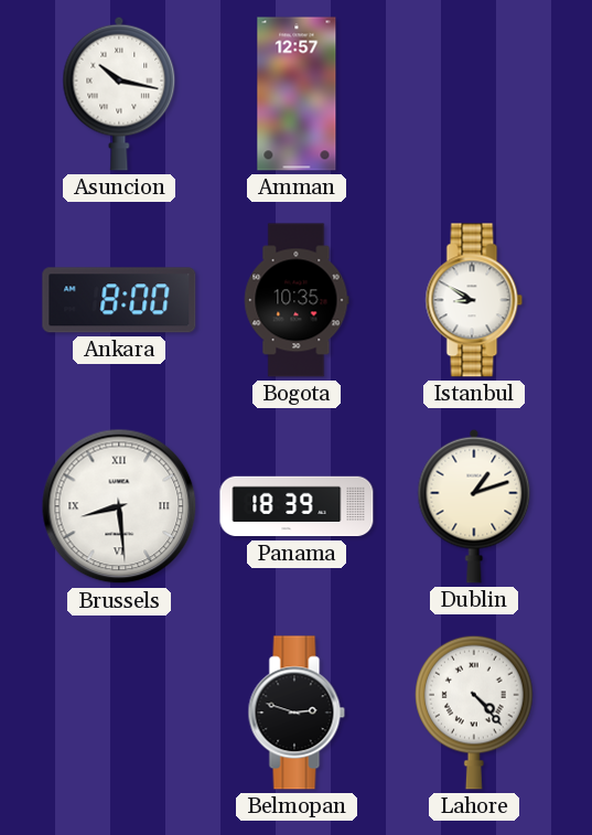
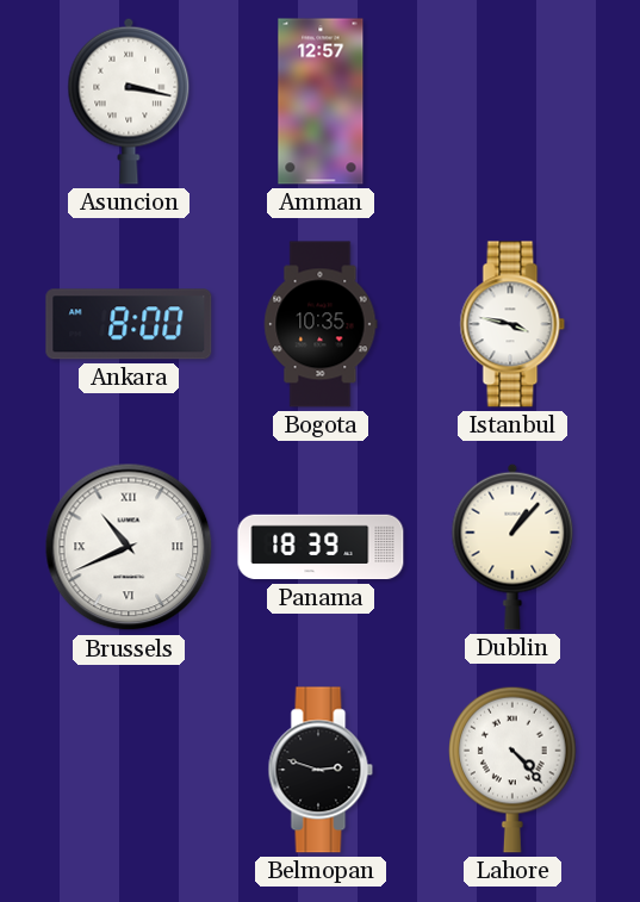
Asuncion: 10:17 -> 3:17 (129, 101)
Istanbul: 8:50 -> 3:47 (512, 324)
Brussels: 8:29 -> 10:41 (129, 547)
Dublin: 1:12 -> 1:07 (512, 547)
